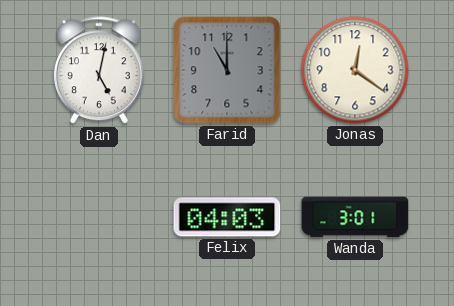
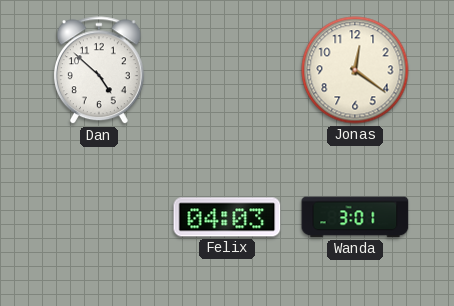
Dan: 5:02 -> 4:52 (99, 71)
Farid: 11:00 -> none (227, 70)
